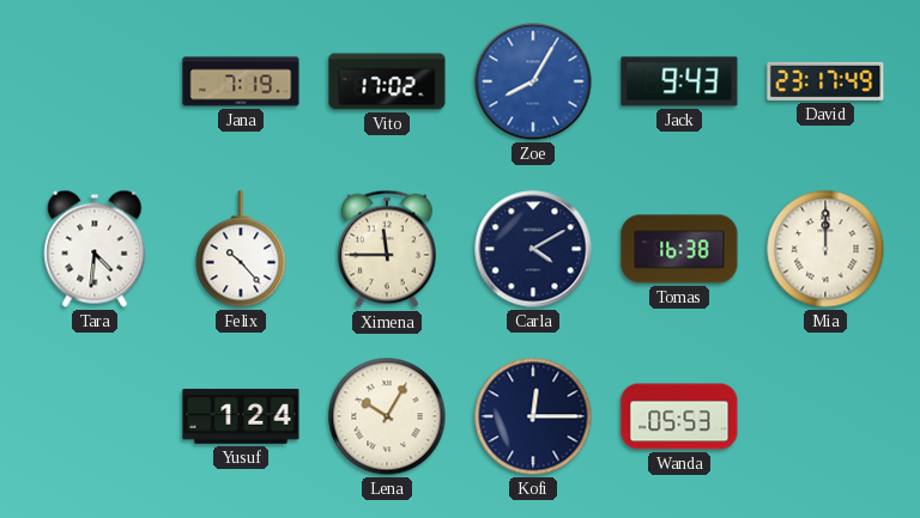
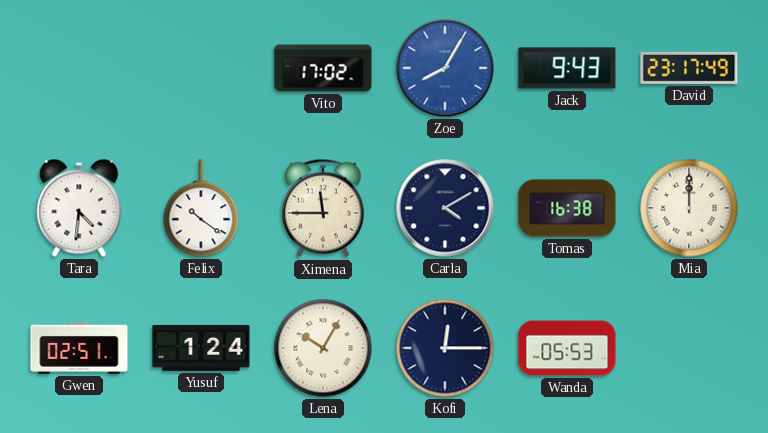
Jana: 7:19 -> none (241, 81)
Felix: 10:23 -> 10:21 (201, 208)
Gwen: none -> 02:51 (79, 349)
